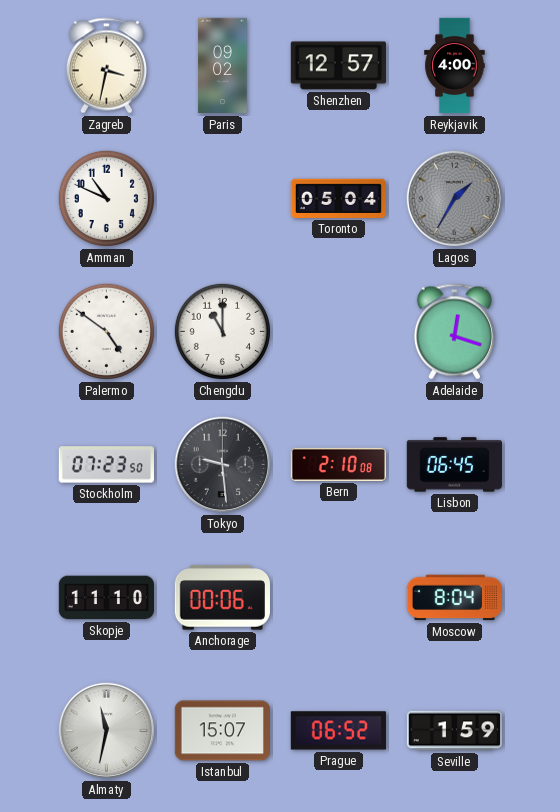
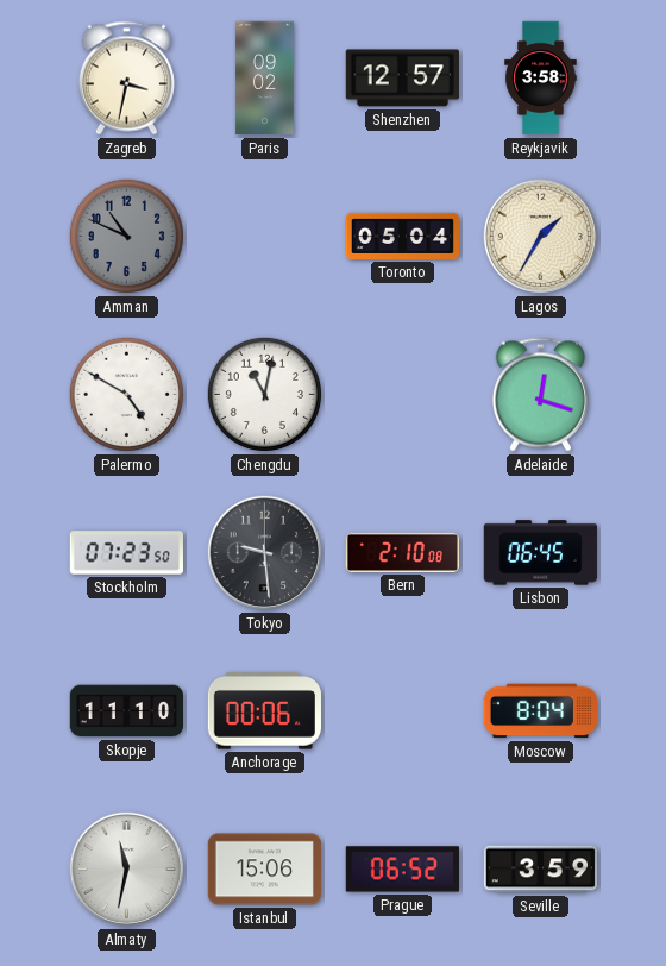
Reykjavik: 4:00 -> 3:58 (541, 79)
Amman dial: white -> grey (126, 236)
Lagos dial: grey -> cream (541, 237)
Palermo: 4:51 -> 4:50 (126, 394)
Chengdu: 11:00 -> 11:02 (264, 394)
Istanbul: 15:07 -> 15:06 (264, 870)
Seville: 1:59 -> 3:59 (540, 870)
